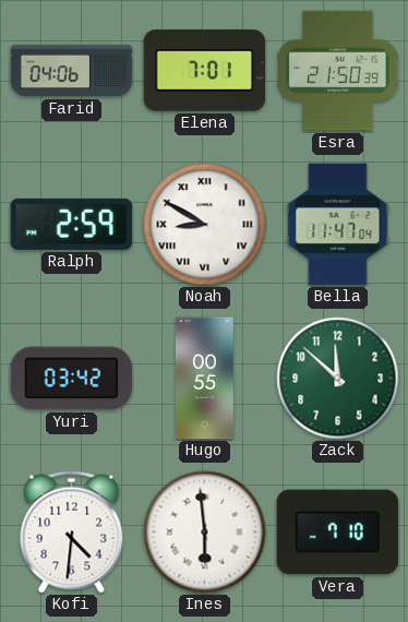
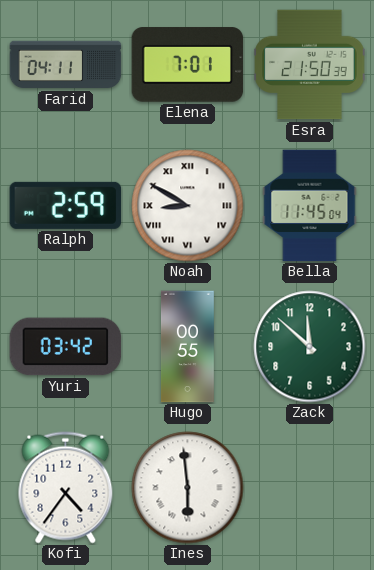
Farid: 04:06 -> 04:11 (66, 65)
Bella: 11:47 -> 11:45 (310, 206)
Kofi: 4:31 -> 4:36 (66, 488)
Vera: 7:10 -> none (338, 533)
